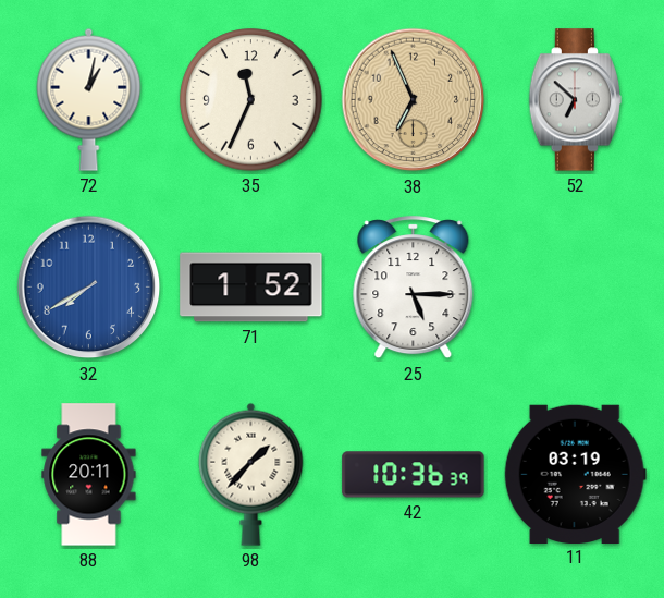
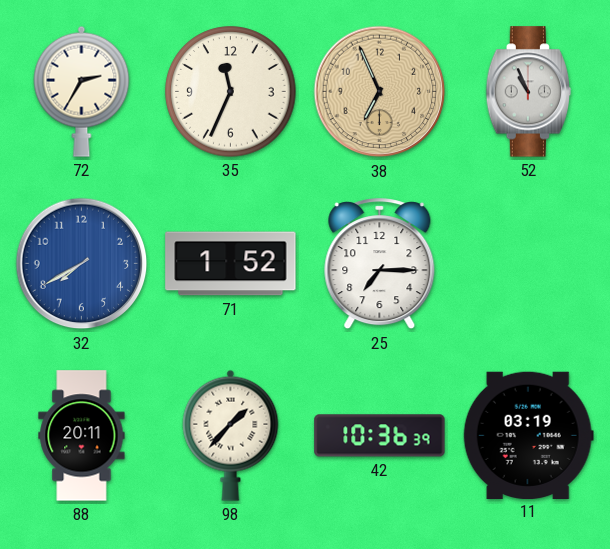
72: 1:02 -> 2:35 (82, 91)
52: 6:52 -> 10:56 (528, 92)
25: 5:15 -> 7:15 (380, 264)
